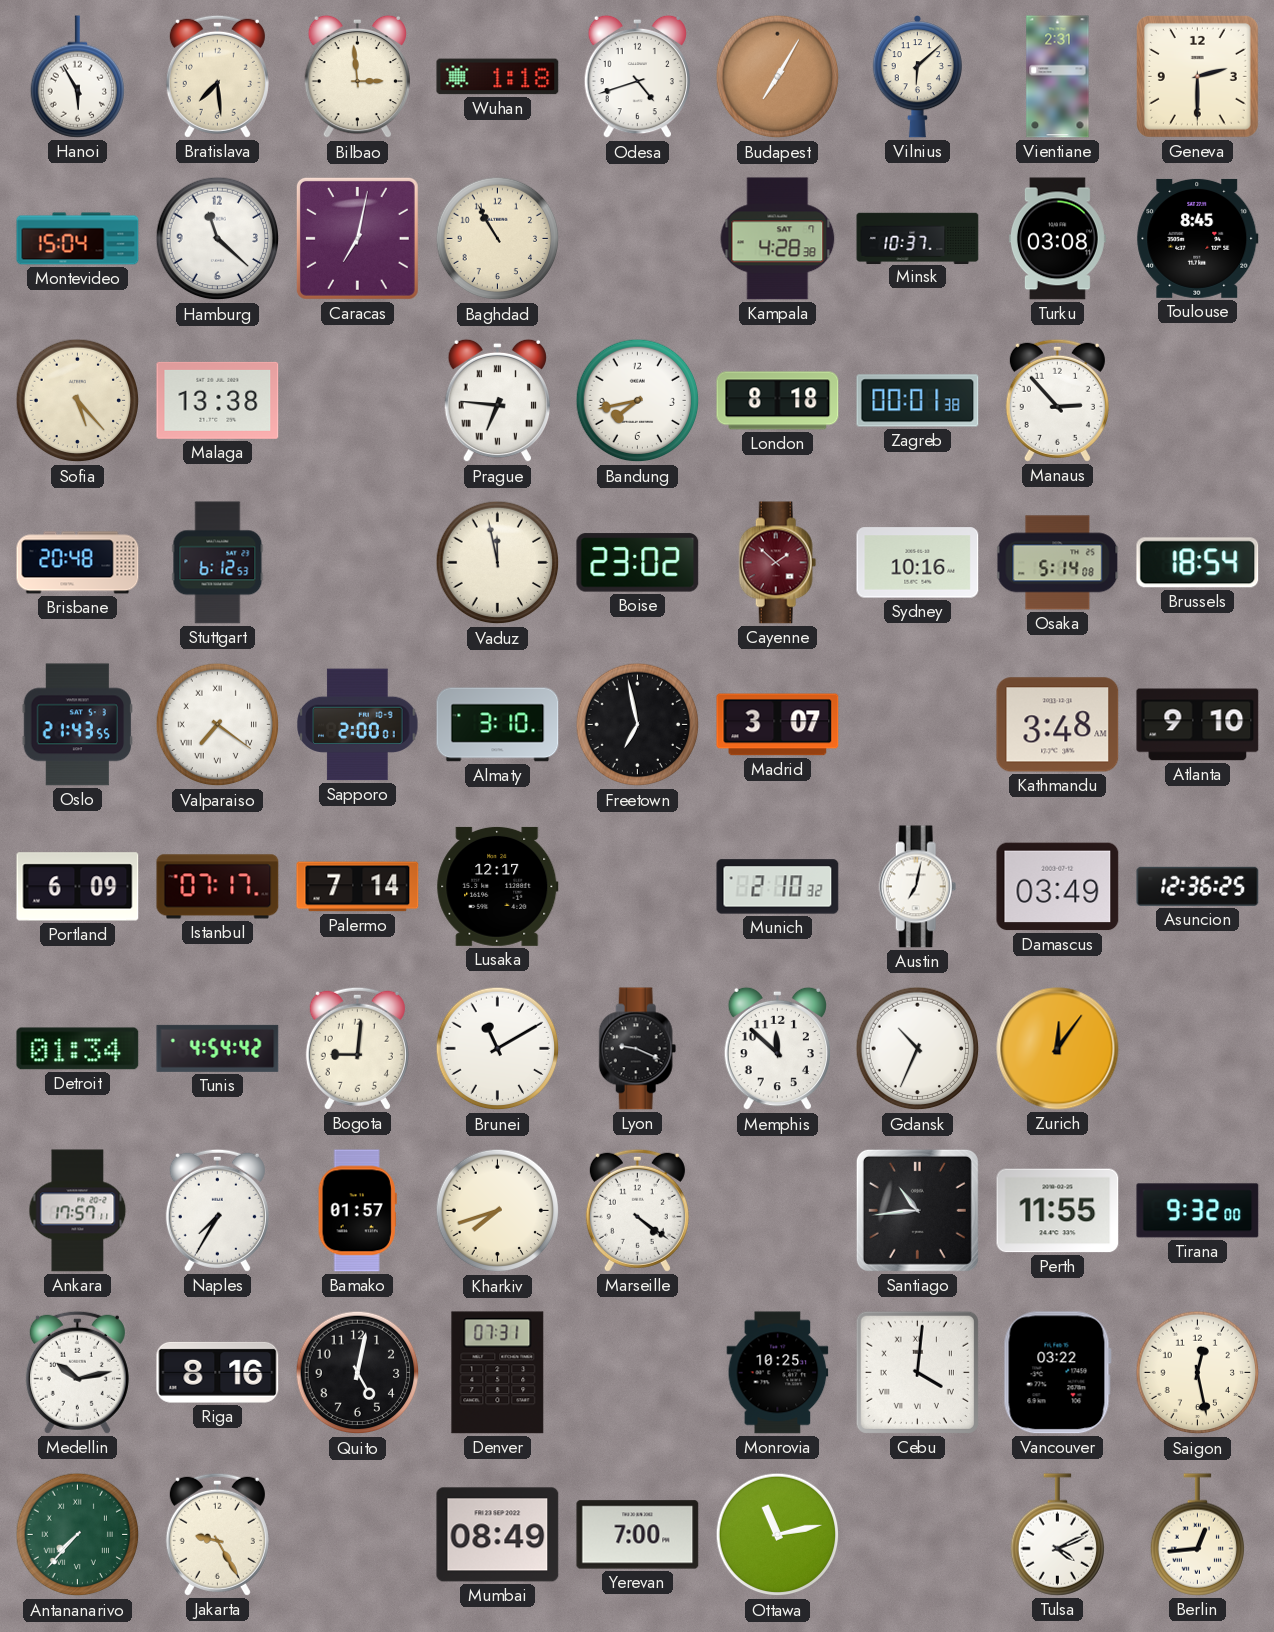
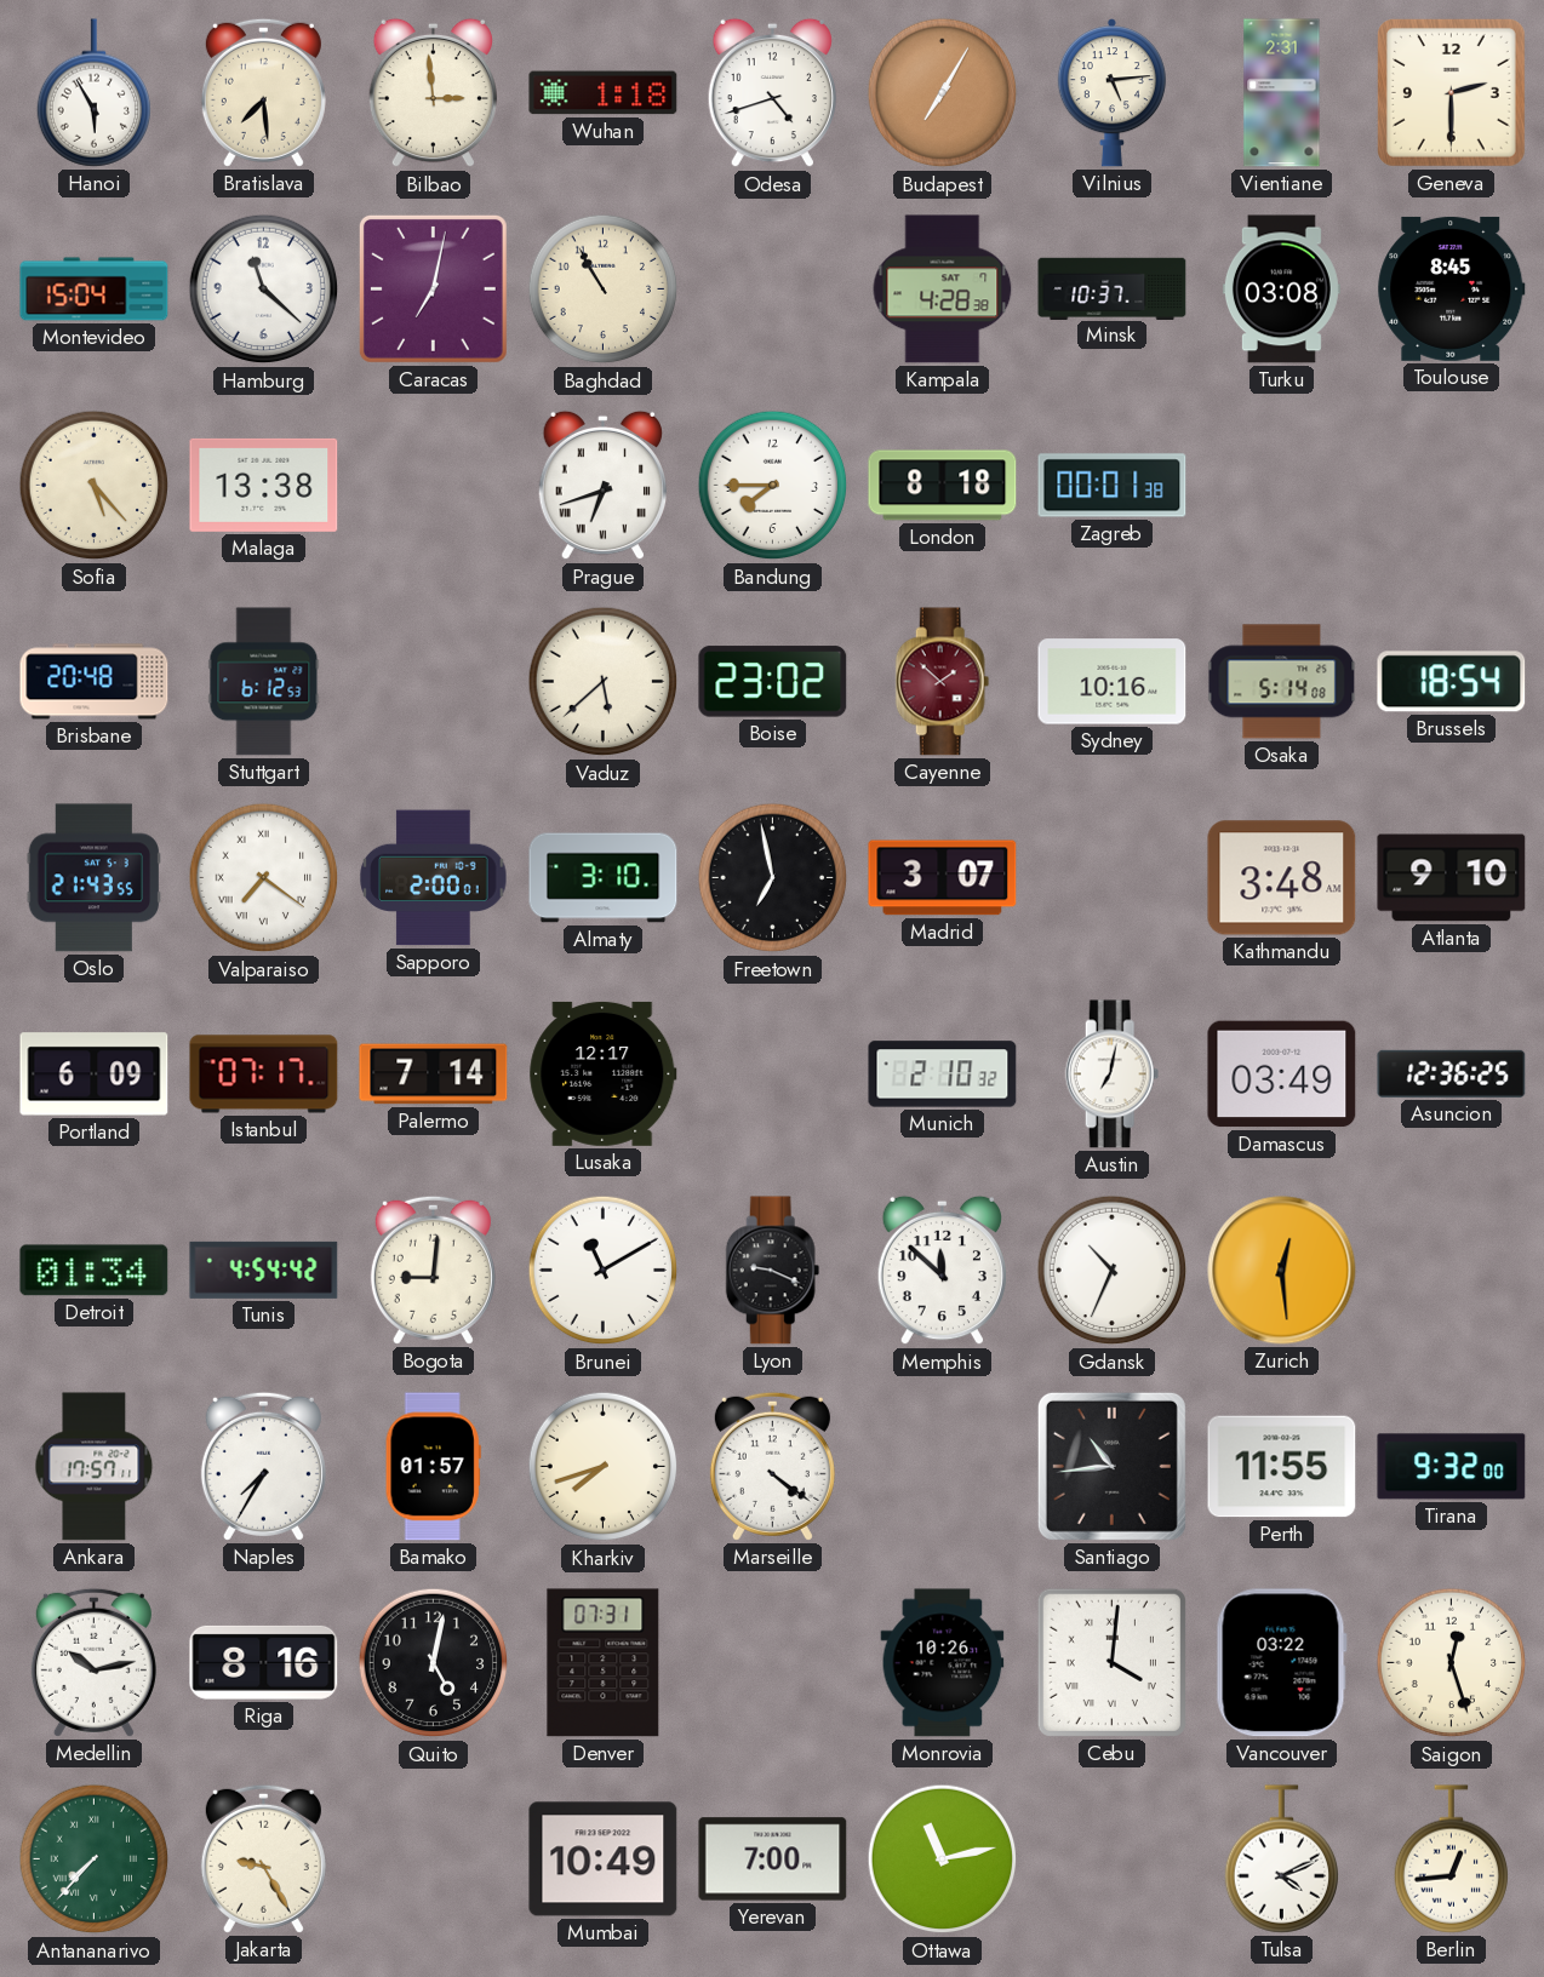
Vilnius: 6:08 -> 5:14 (1111, 93)
Prague: 6:46 -> 6:42 (602, 486)
Bandung: 7:43 -> 7:45 (773, 486)
Manaus: 2:53 -> none (1057, 400)
Vaduz: 11:58 -> 5:38 (604, 682)
Zurich: 12:06 -> 12:29 (1282, 1271)
Monrovia: 10:25 -> 10:26 (943, 1663)
Saigon: 12:28 -> 12:27 (1452, 1663)
Mumbai: 08:49 -> 10:49 (604, 1859)
